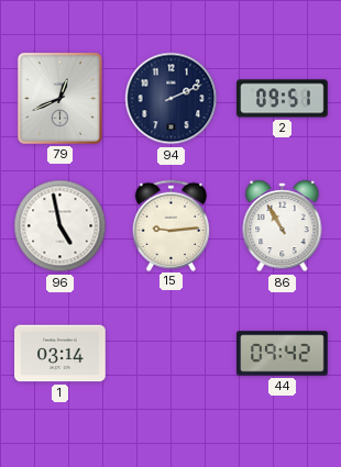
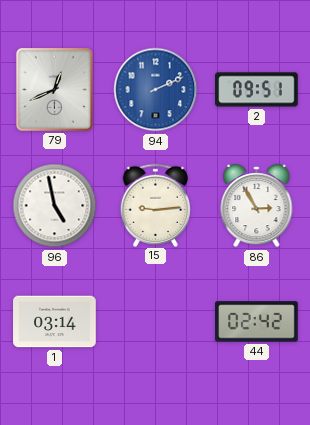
94 dial: navy -> blue (156, 90)
86: 10:55 -> 2:55 (257, 207)
44: 09:42 -> 02:42 (257, 322)
